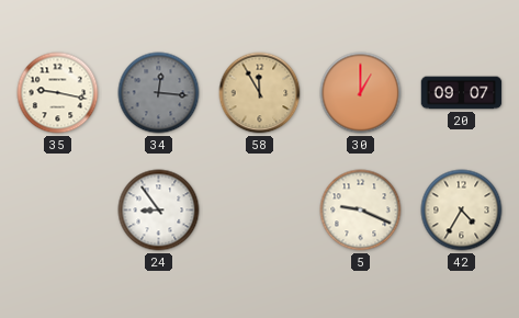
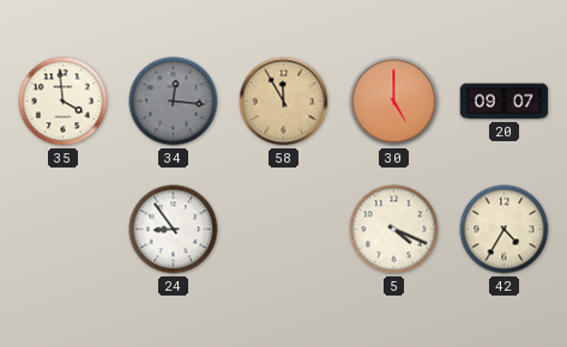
35: 9:17 -> 3:59 (64, 102)
30: 1:00 -> 5:00 (394, 102)
5: 9:19 -> 4:19 (394, 230)
